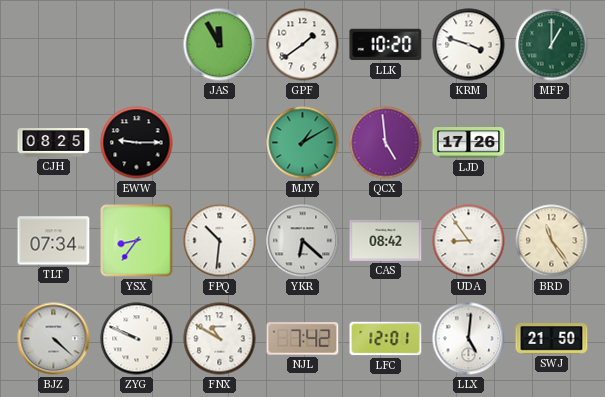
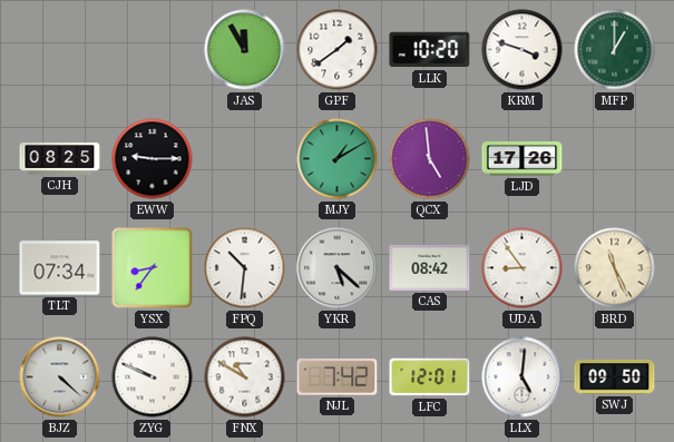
YKR: 6:22 -> 5:22 (338, 268)
BRD: 11:24 -> 11:26 (615, 268)
SWJ: 21:50 -> 09:50 (615, 377)
